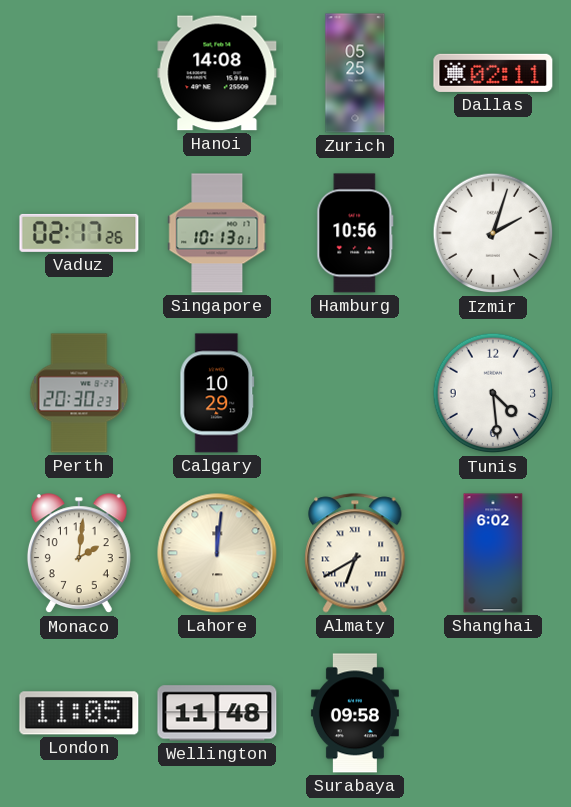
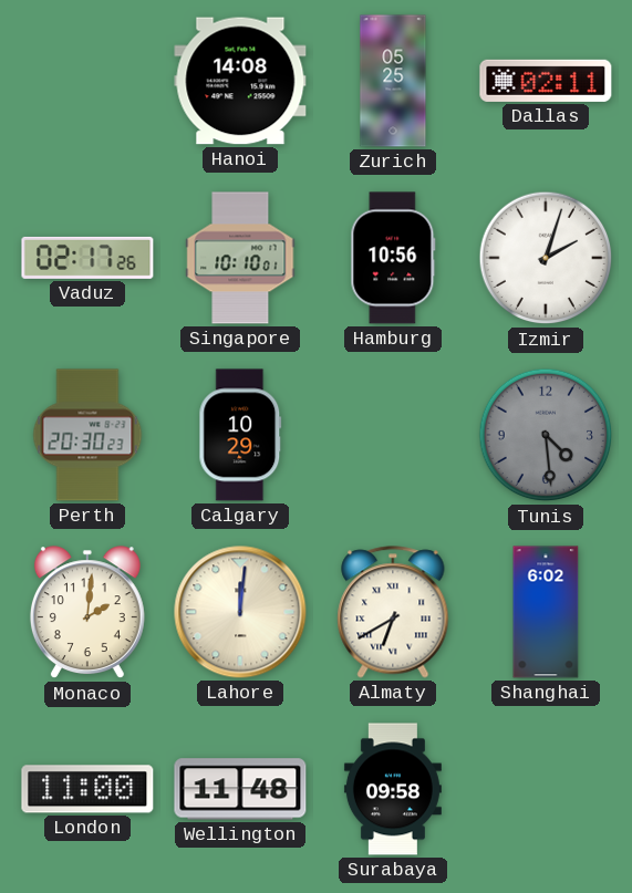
Singapore: 10:13 -> 10:10 (240, 258)
Tunis dial: white -> grey (546, 435)
London: 11:05 -> 11:00 (87, 789)
